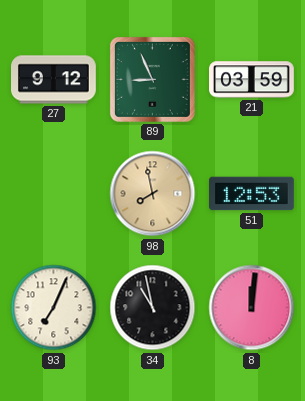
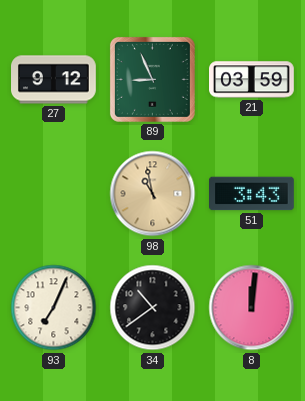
98: 7:58 -> 10:58 (153, 194)
51: 12:53 -> 3:43 (252, 194)
34: 10:58 -> 10:39 (153, 308)
